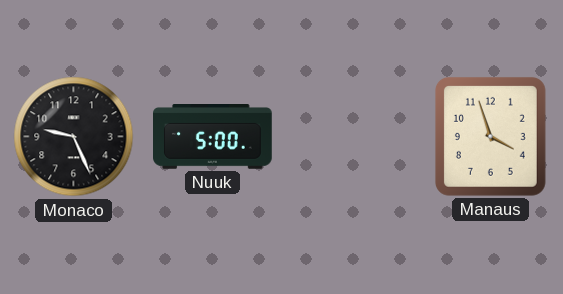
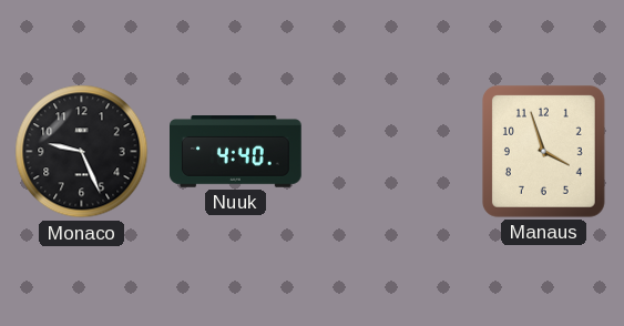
Nuuk: 5:00 -> 4:40 (236, 152)
